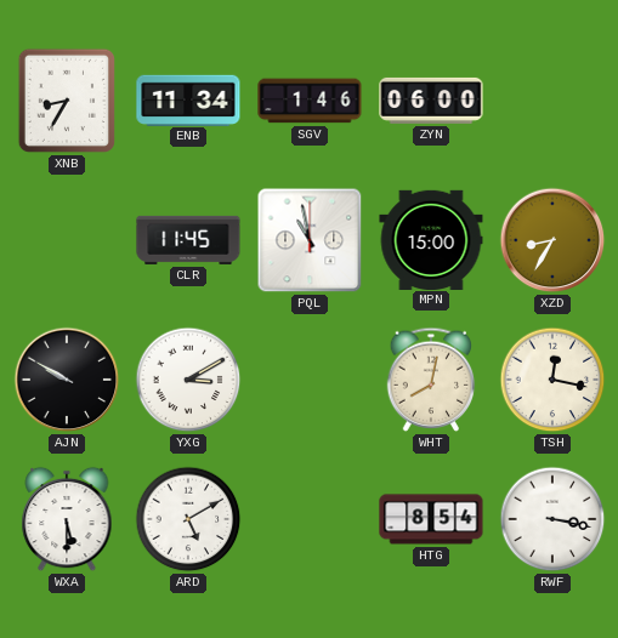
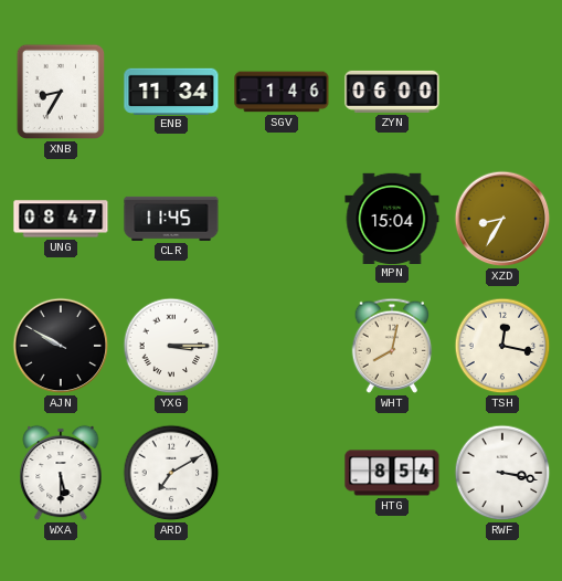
UNG: none -> 08:47 (61, 219)
PQL: 10:58 -> none (310, 240)
MPN: 15:00 -> 15:04 (392, 218)
YXG: 3:10 -> 3:15 (171, 346)
ARD: 5:10 -> 7:10 (171, 473)
